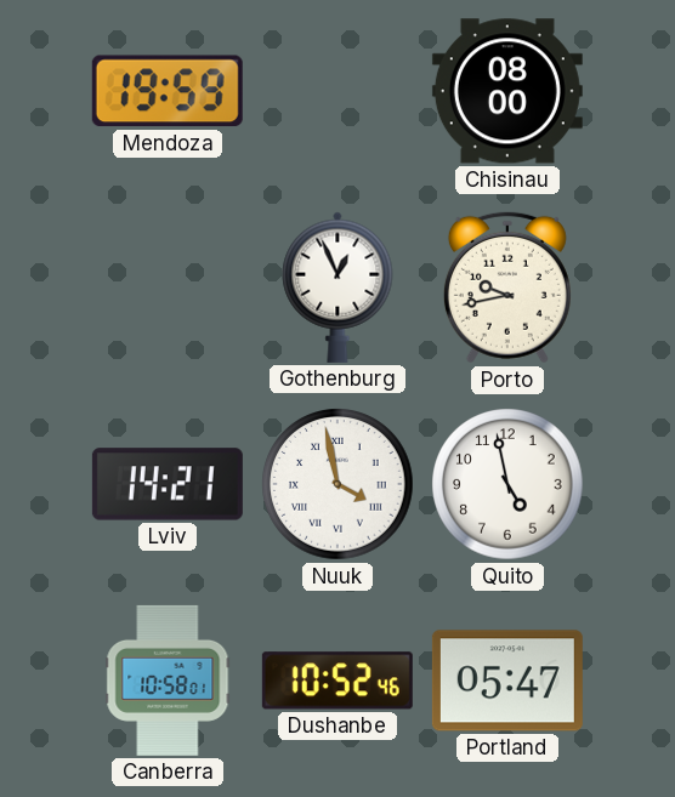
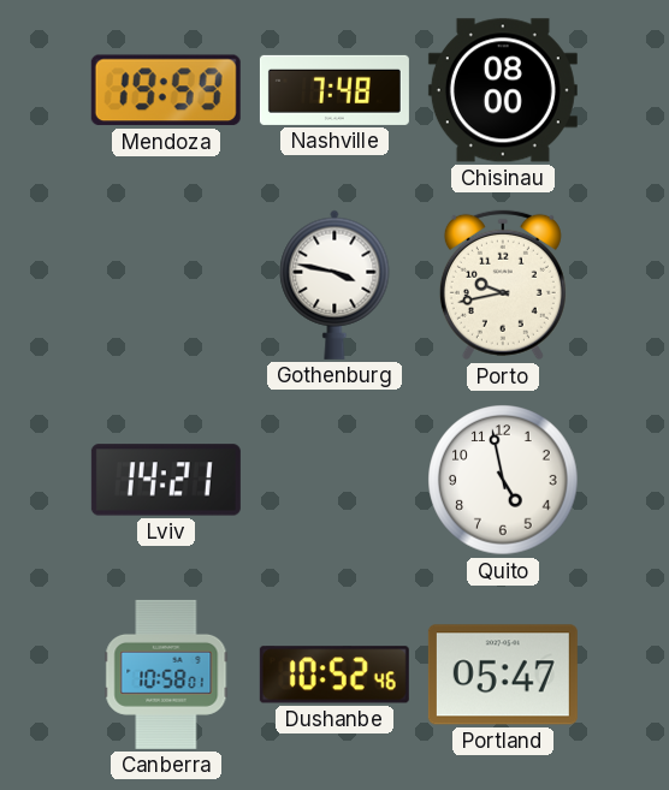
Nashville: none -> 7:48 (334, 90)
Gothenburg: 12:56 -> 3:47 (334, 285)
Nuuk: 3:58 -> none (337, 484)
